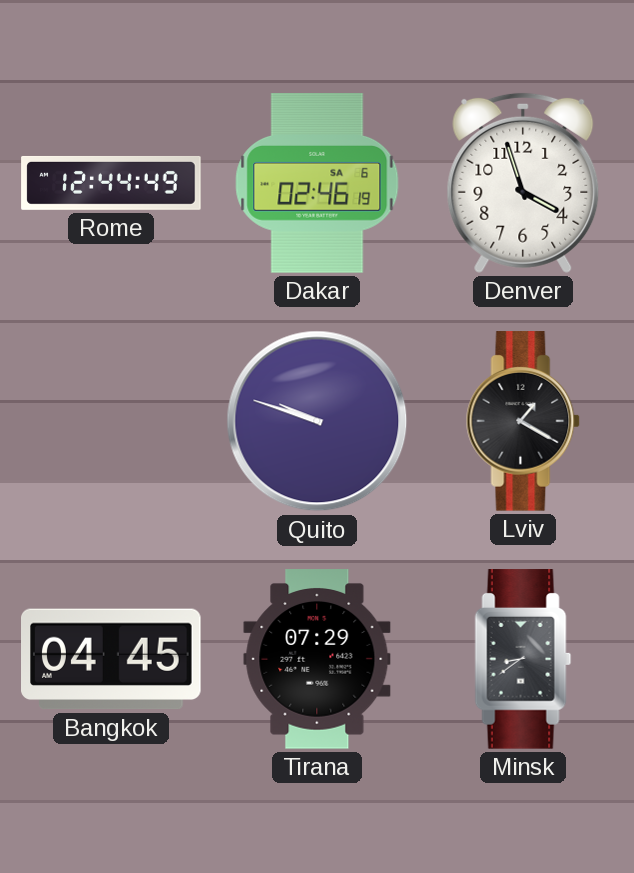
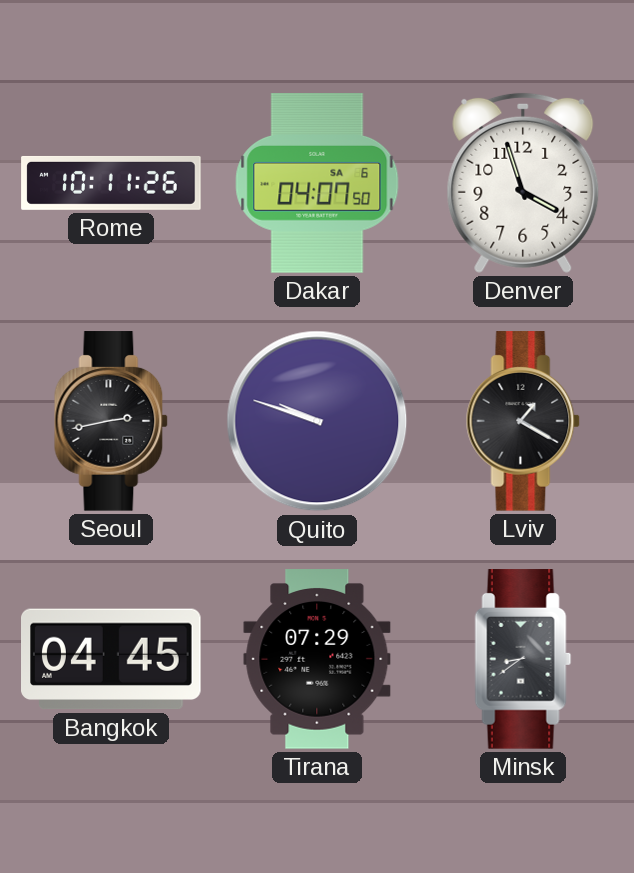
Rome: 12:44 -> 10:11 (111, 183)
Dakar: 02:46 -> 04:07 (317, 183)
Seoul: none -> 2:43 (111, 421)
